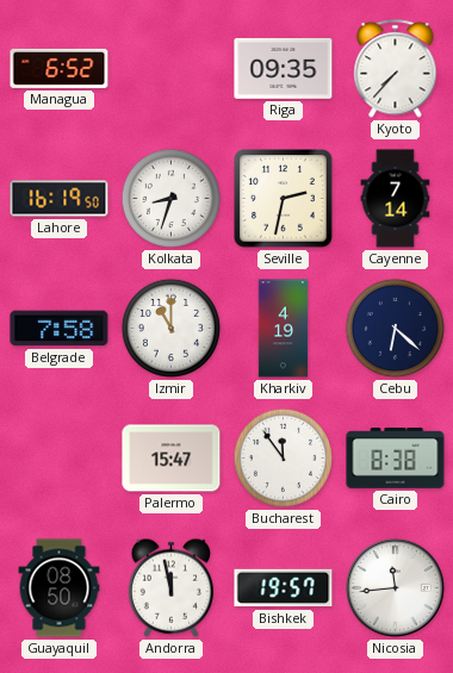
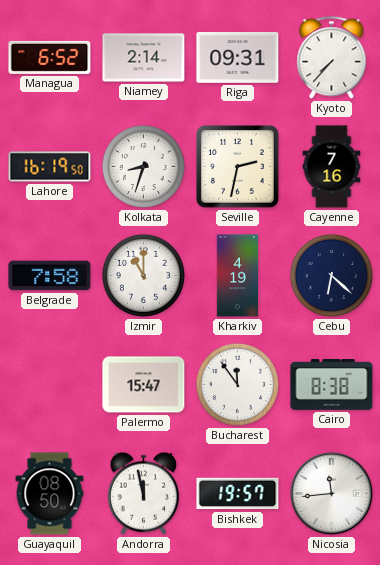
Niamey: none -> 2:14 (144, 58)
Riga: 09:35 -> 09:31 (238, 57)
Cayenne: 7:14 -> 7:16 (332, 167)
